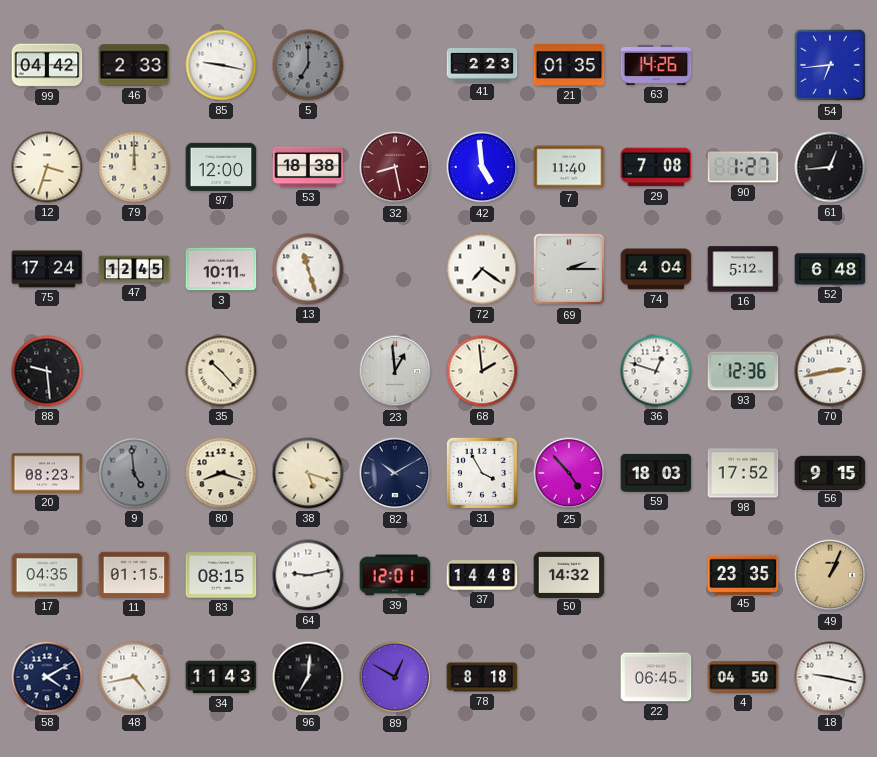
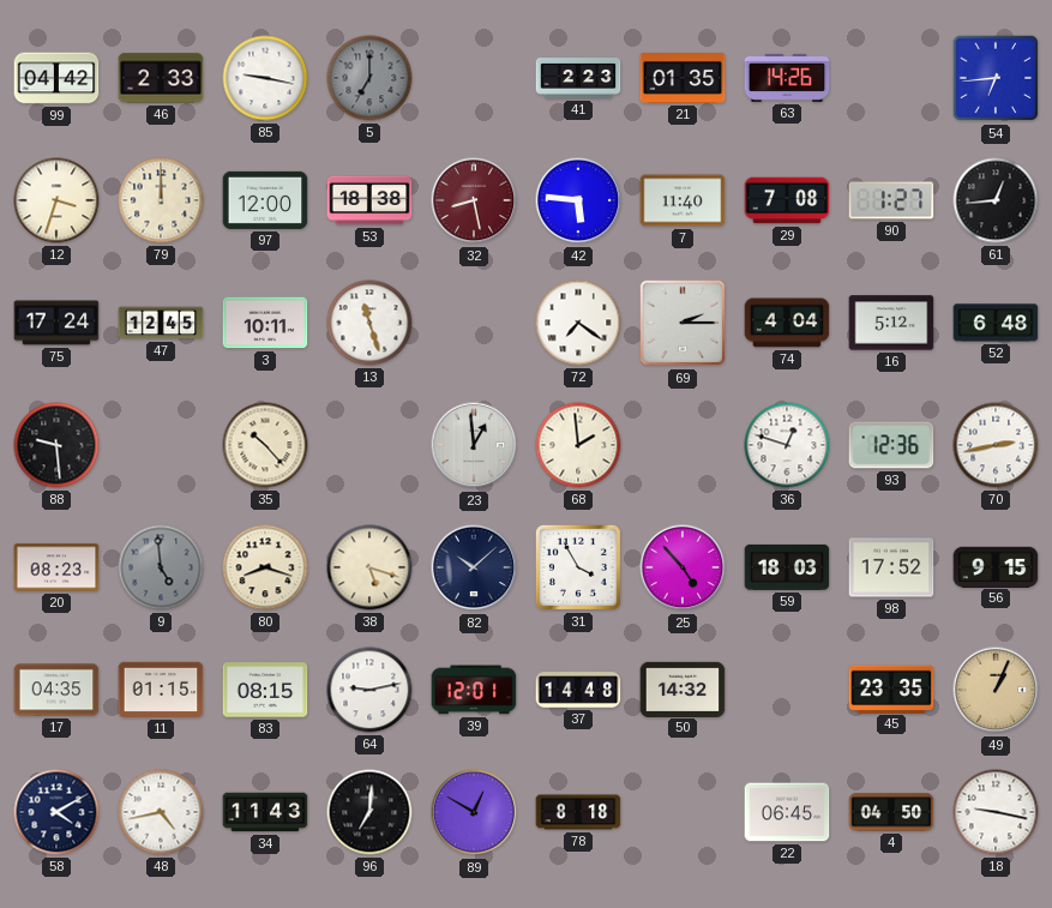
42: 4:59 -> 5:46 (578, 200)
82: 10:10 -> 10:08 (474, 567)
